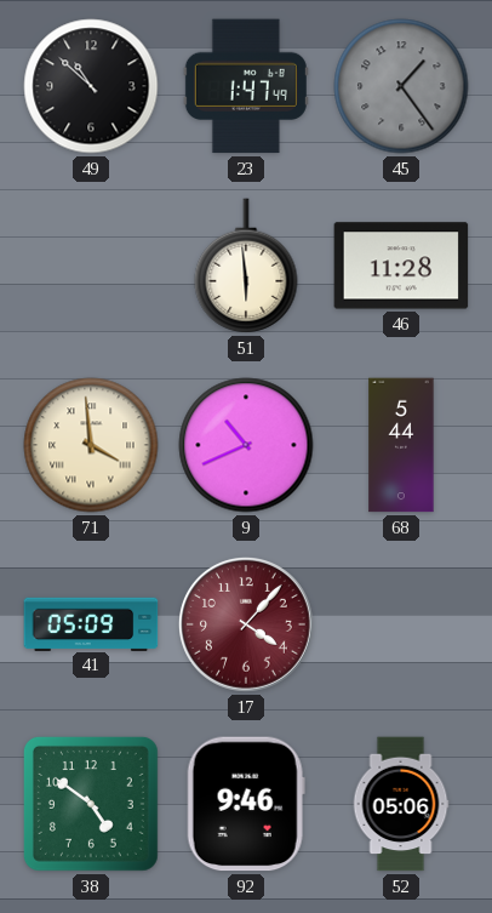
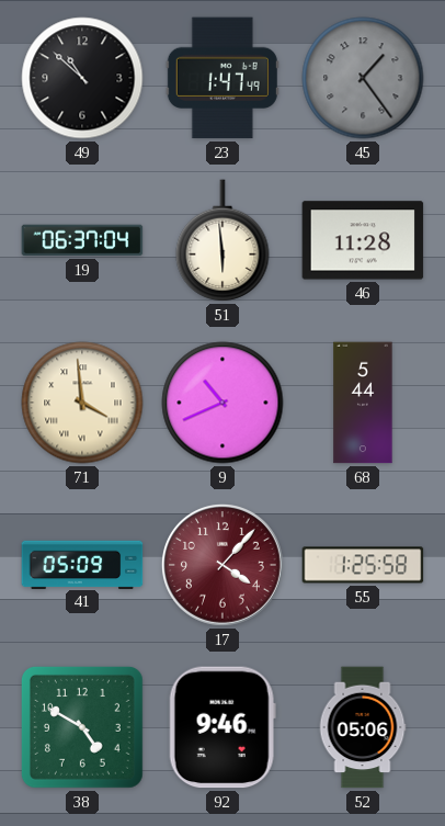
19: none -> 06:37 (82, 240)
55: none -> 1:25 (363, 565)
38: 4:51 -> 4:50 (82, 727)
